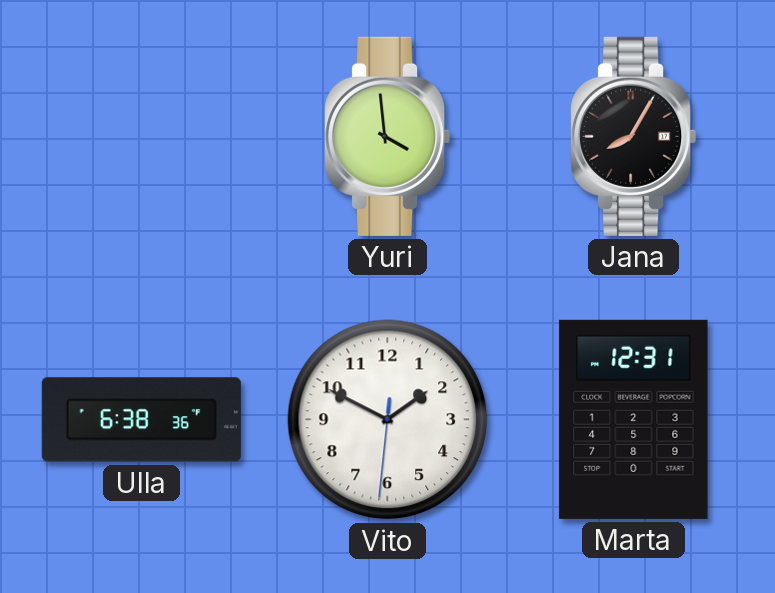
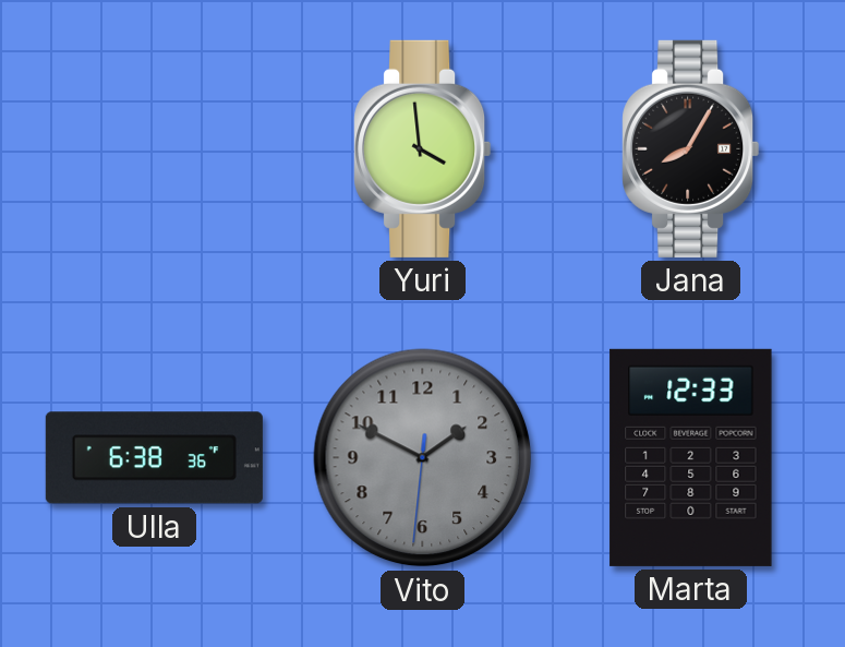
Vito dial: white -> grey (423, 458)
Marta: 12:31 -> 12:33 (691, 457)
